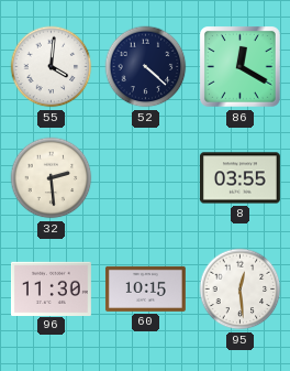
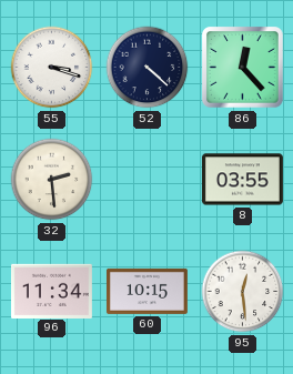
55: 4:01 -> 3:18 (52, 68)
86: 12:20 -> 12:23 (243, 68)
96: 11:30 -> 11:34 (51, 291)
